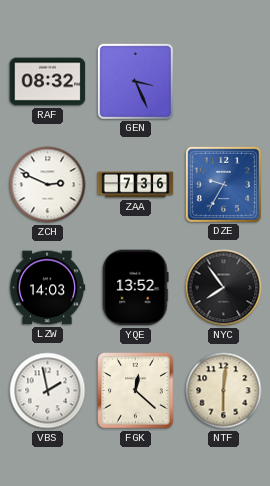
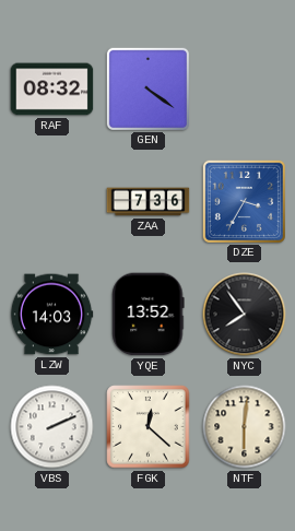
GEN: 3:26 -> 4:21 (147, 88)
ZCH: 2:49 -> none (48, 185)
DZE: 9:35 -> 3:35 (244, 201)
VBS: 1:58 -> 2:11 (52, 427)
